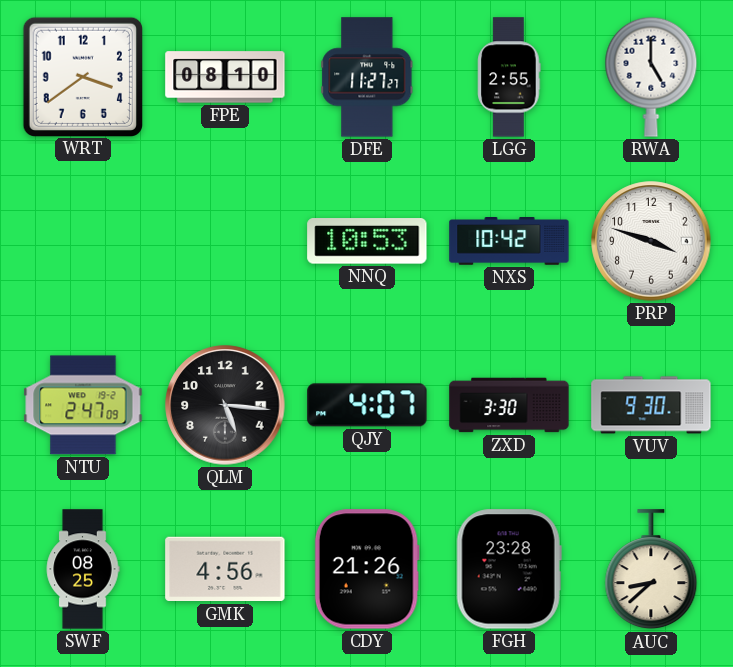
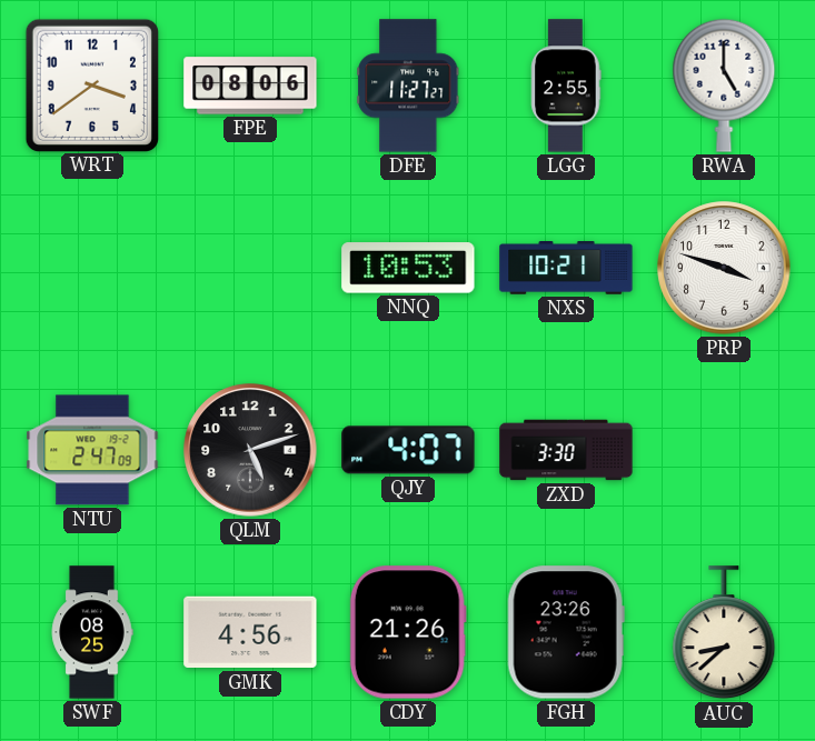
FPE: 08:10 -> 08:06 (250, 86)
NXS: 10:42 -> 10:21 (566, 269)
QLM: 5:16 -> 5:12 (250, 450)
VUV: 9:30 -> none (651, 405)
FGH: 23:28 -> 23:26 (566, 632)
